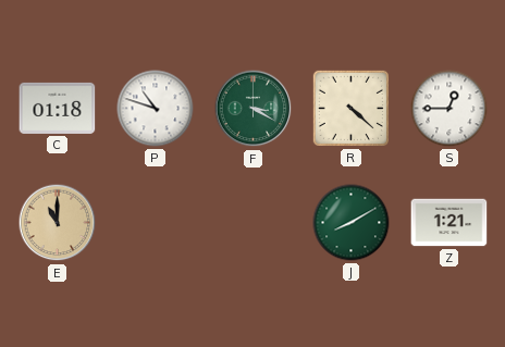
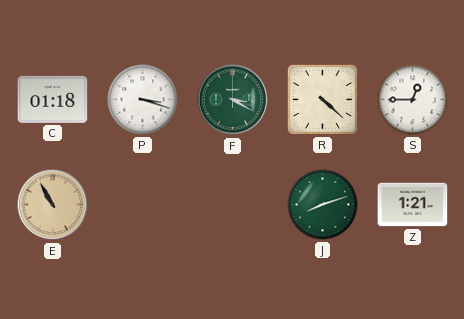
P: 10:48 -> 3:18 (143, 100)
E: 11:00 -> 10:55 (53, 205)
J: 8:10 -> 8:12 (323, 205)
